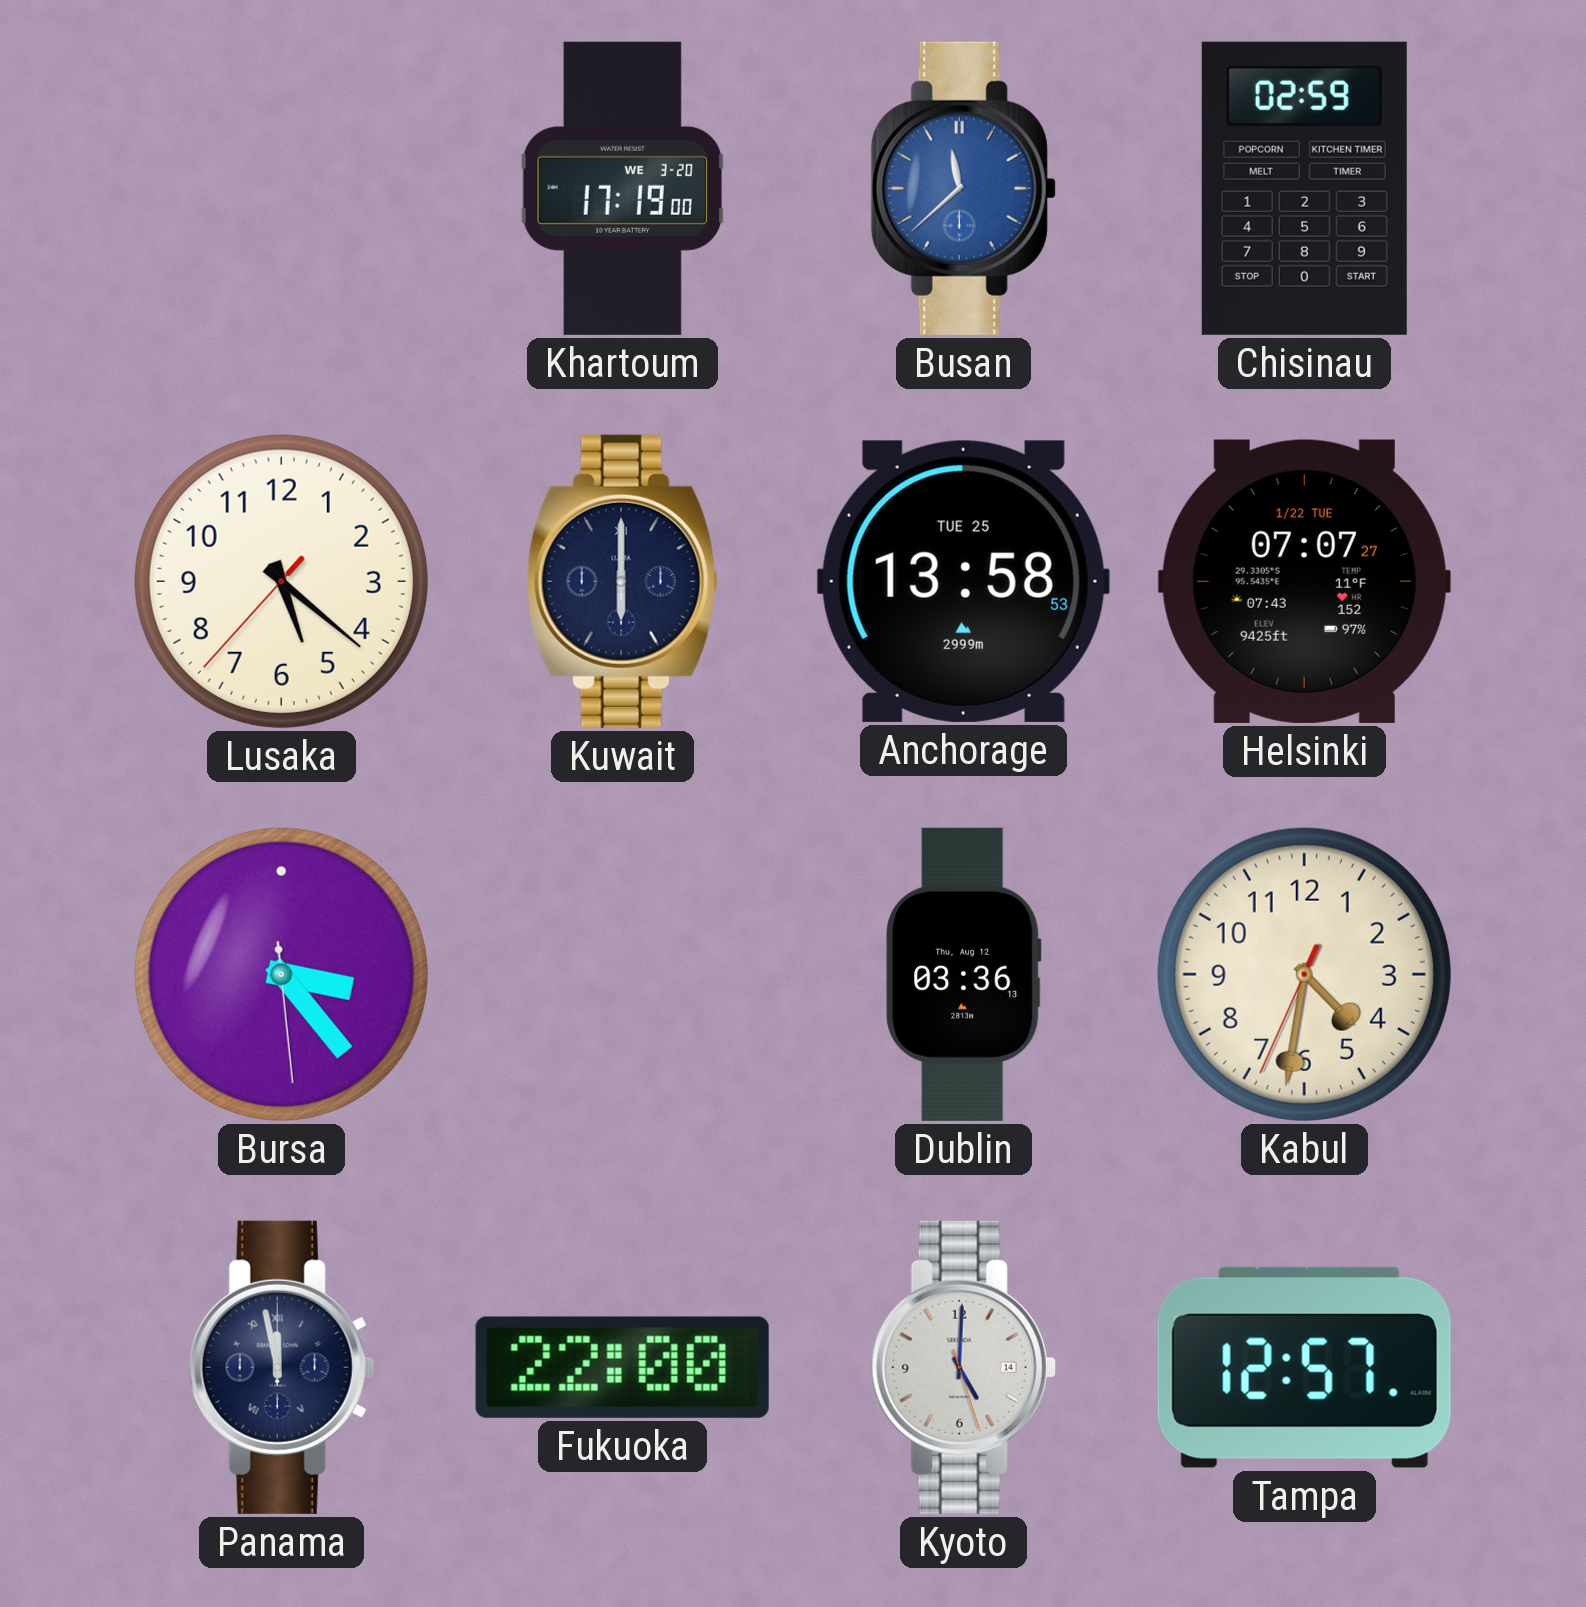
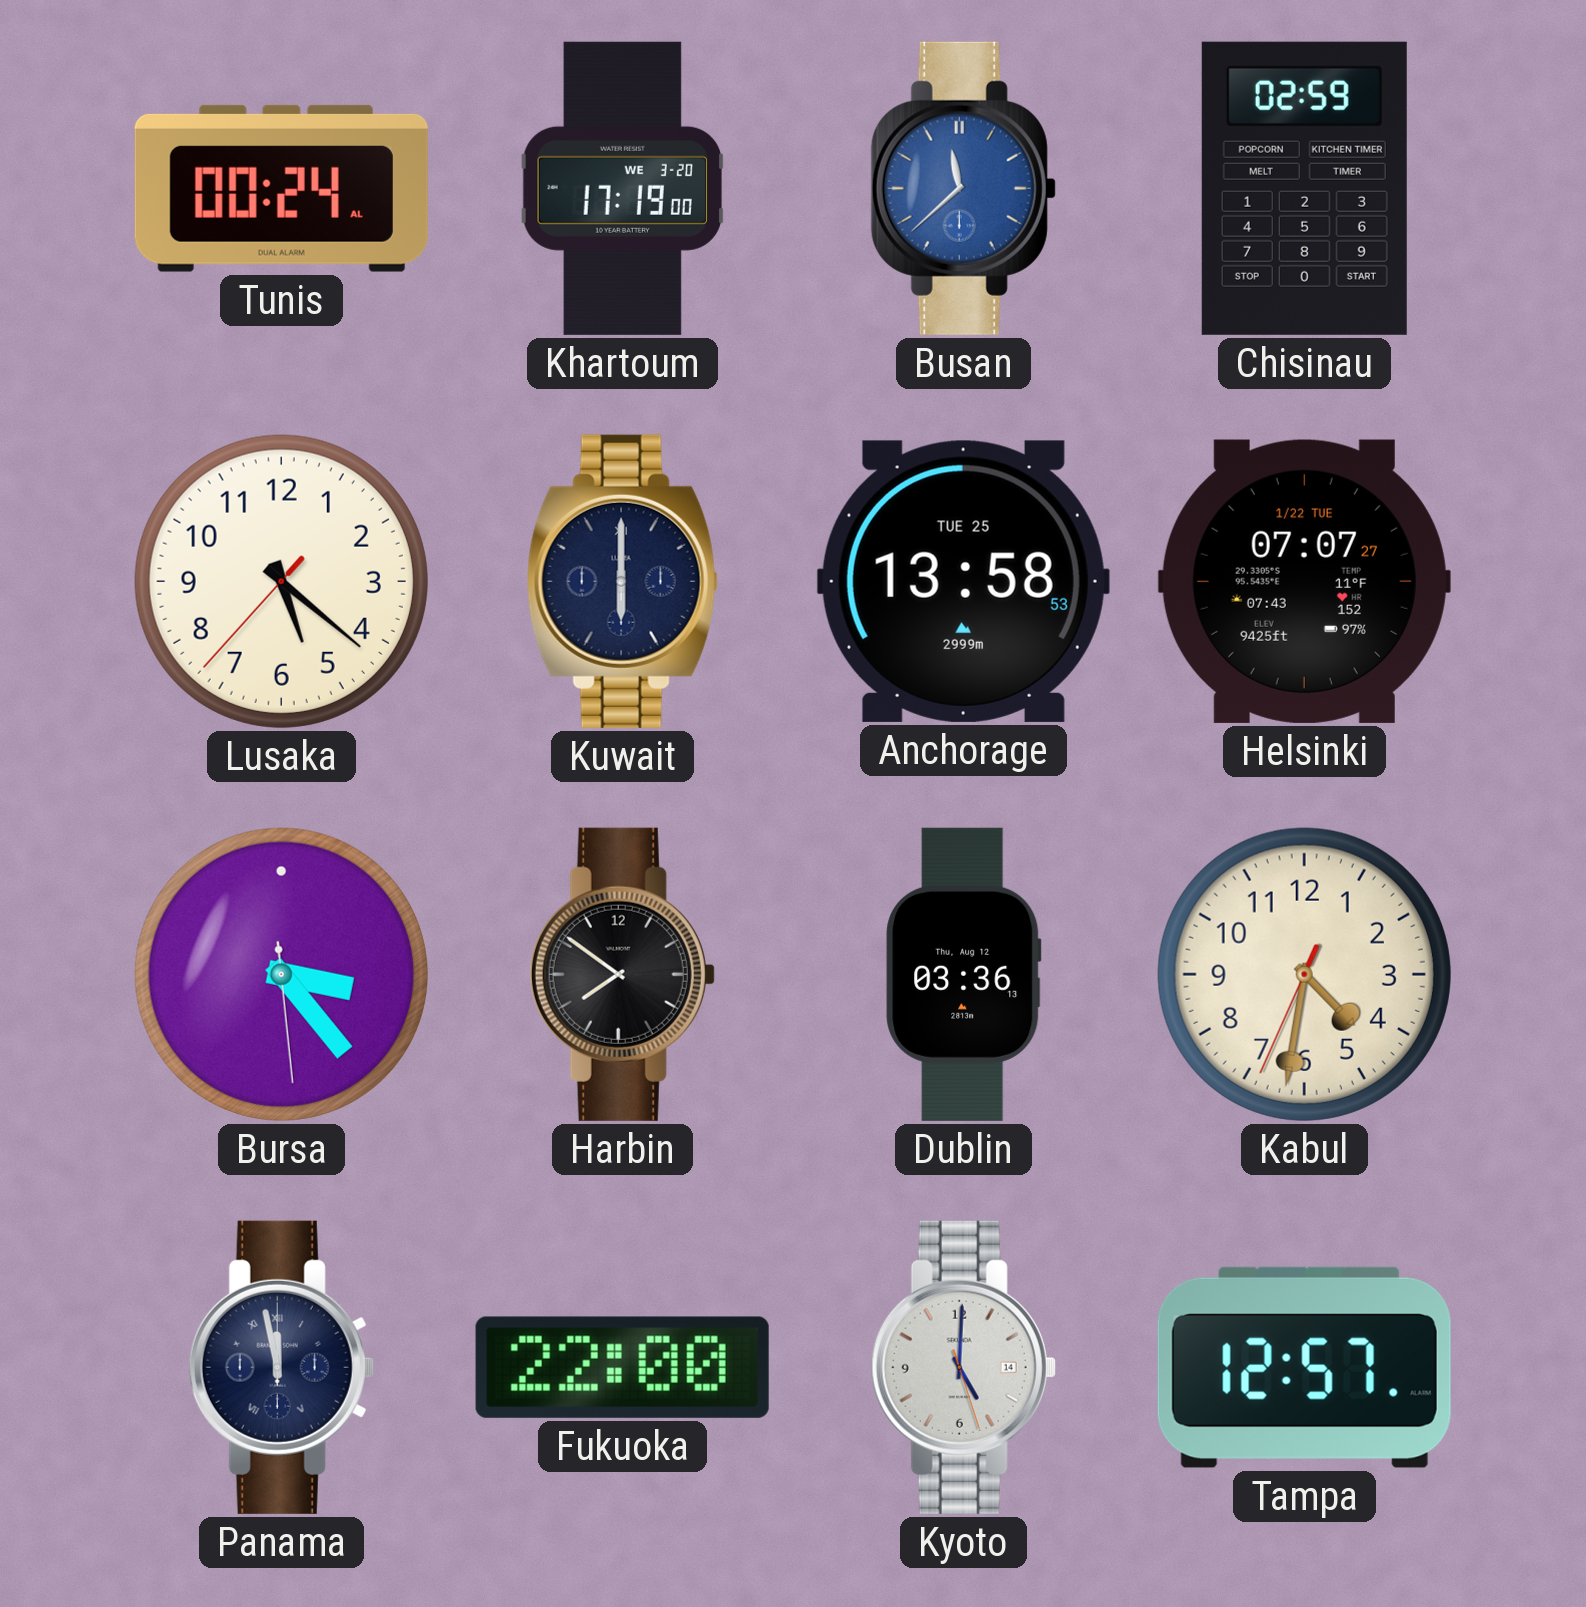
Tunis: none -> 00:24 (281, 188)
Harbin: none -> 7:51 (622, 974)
